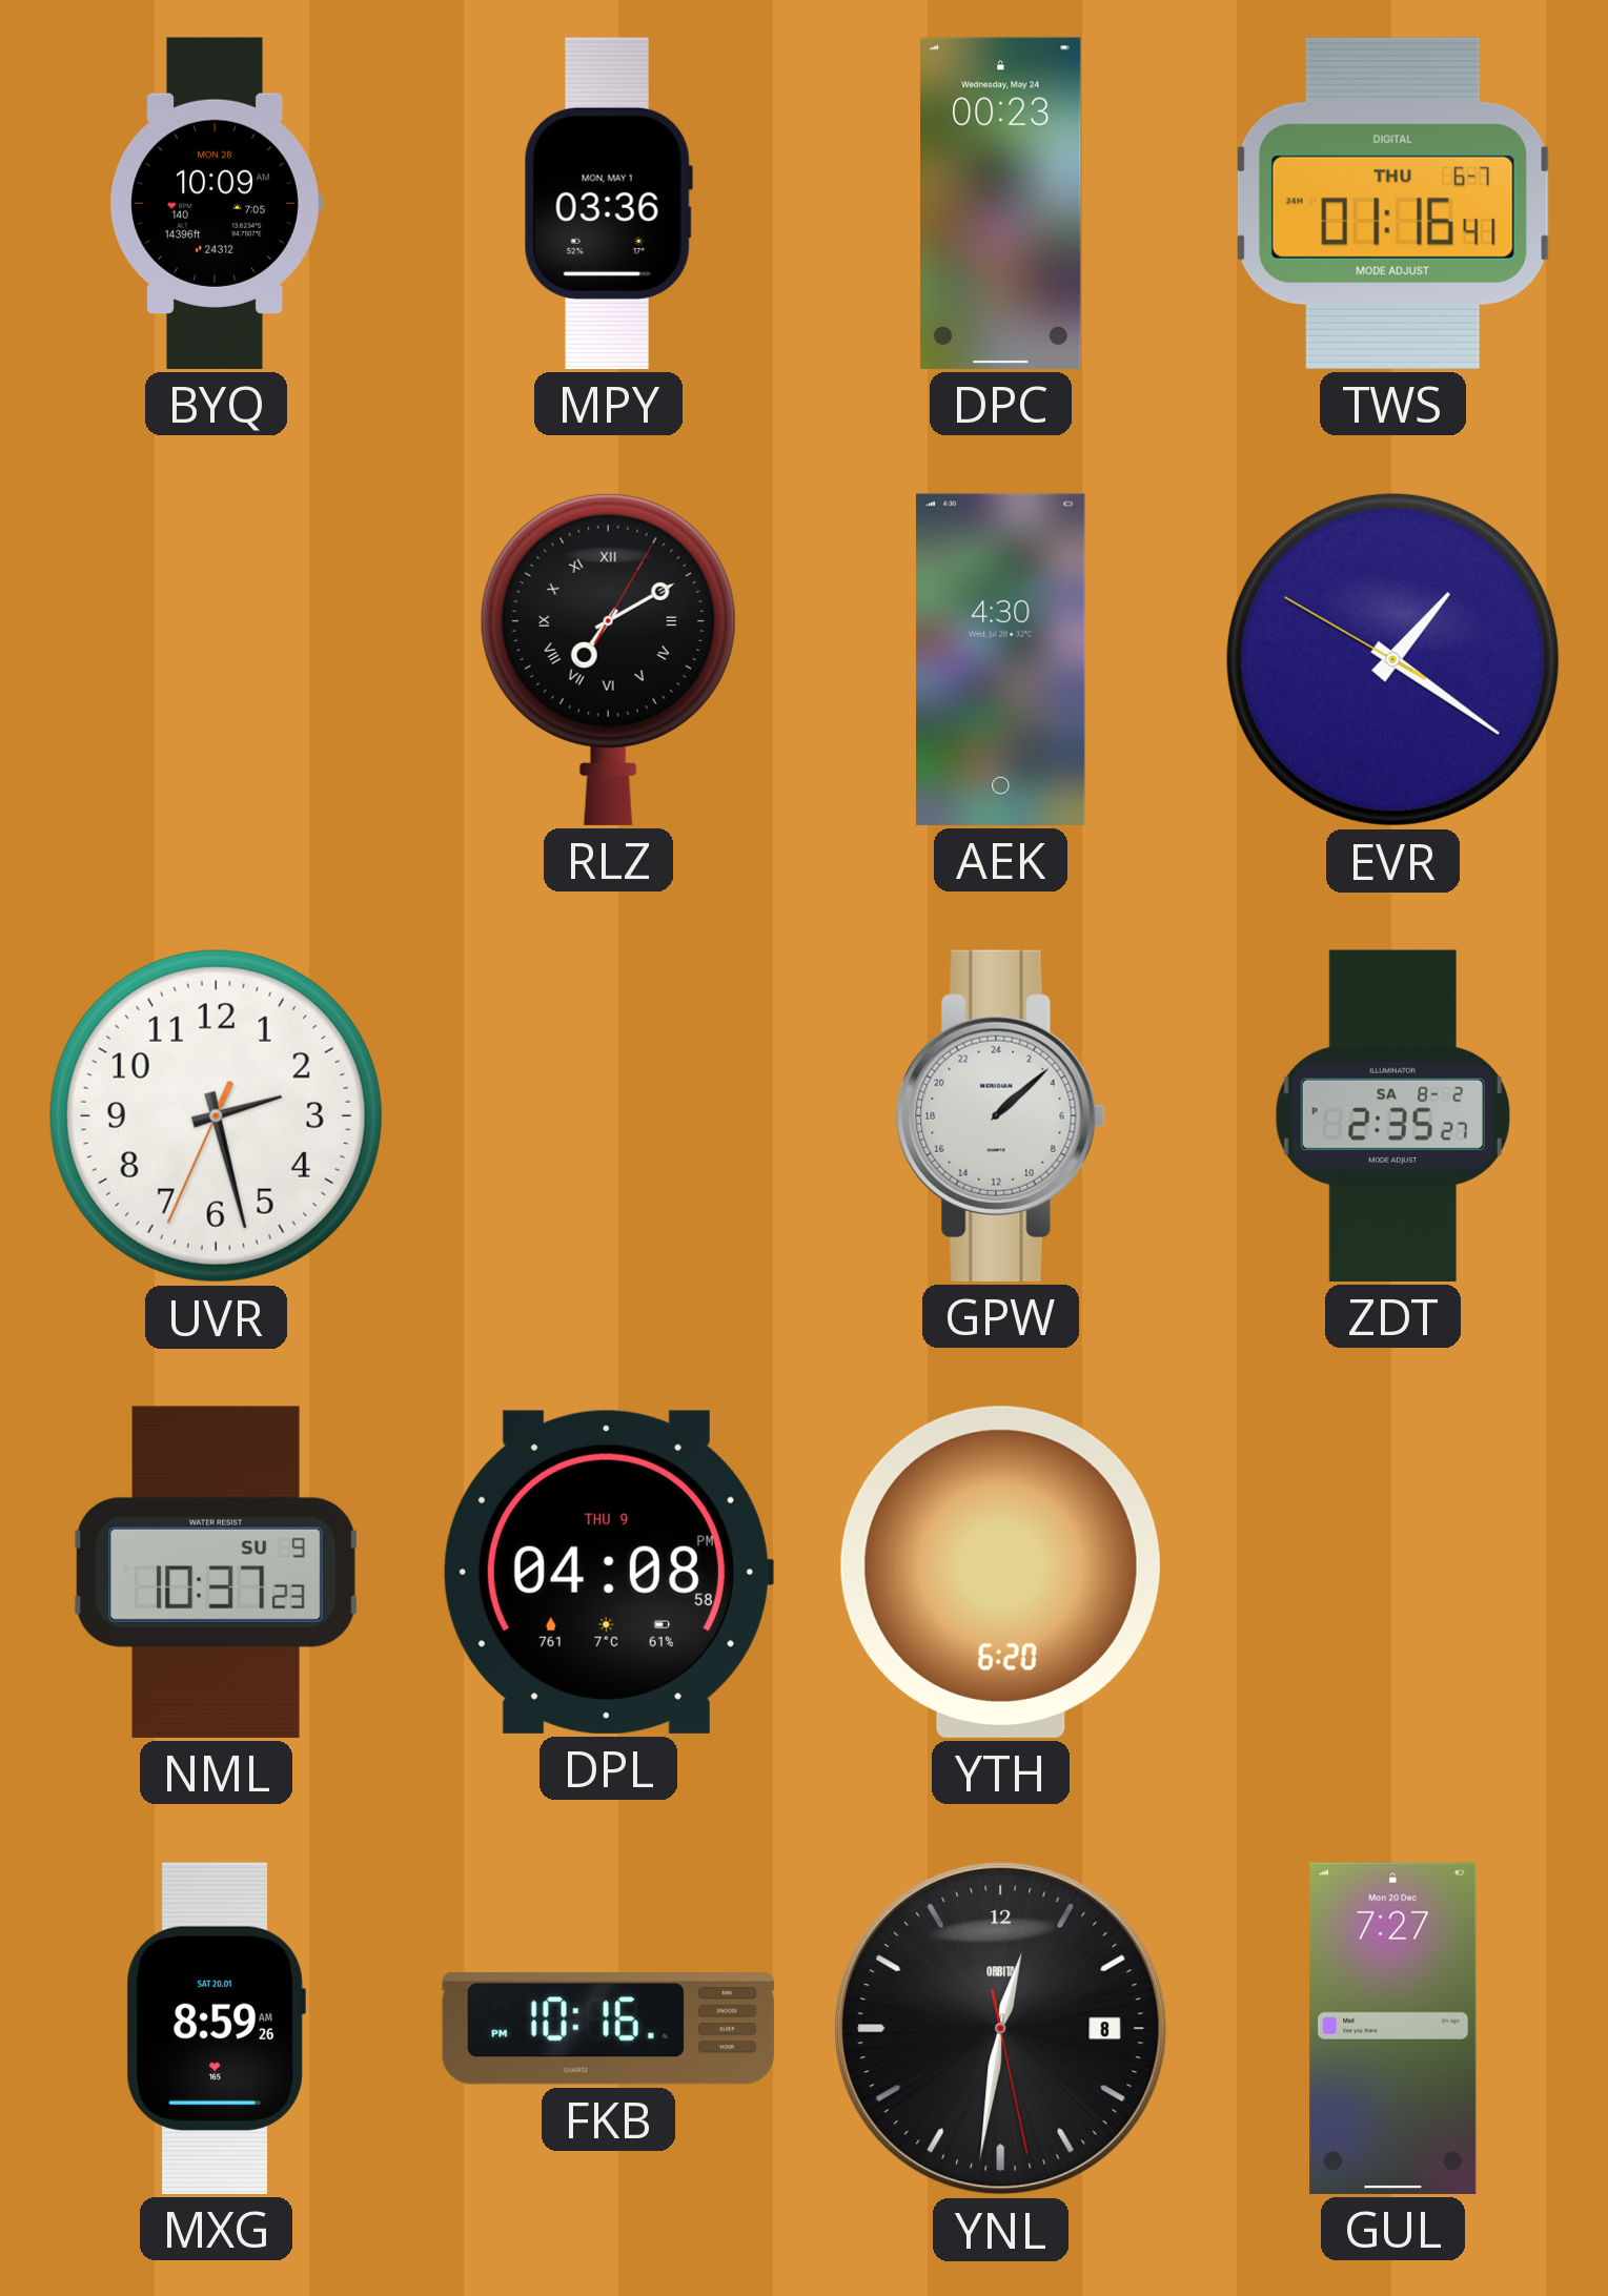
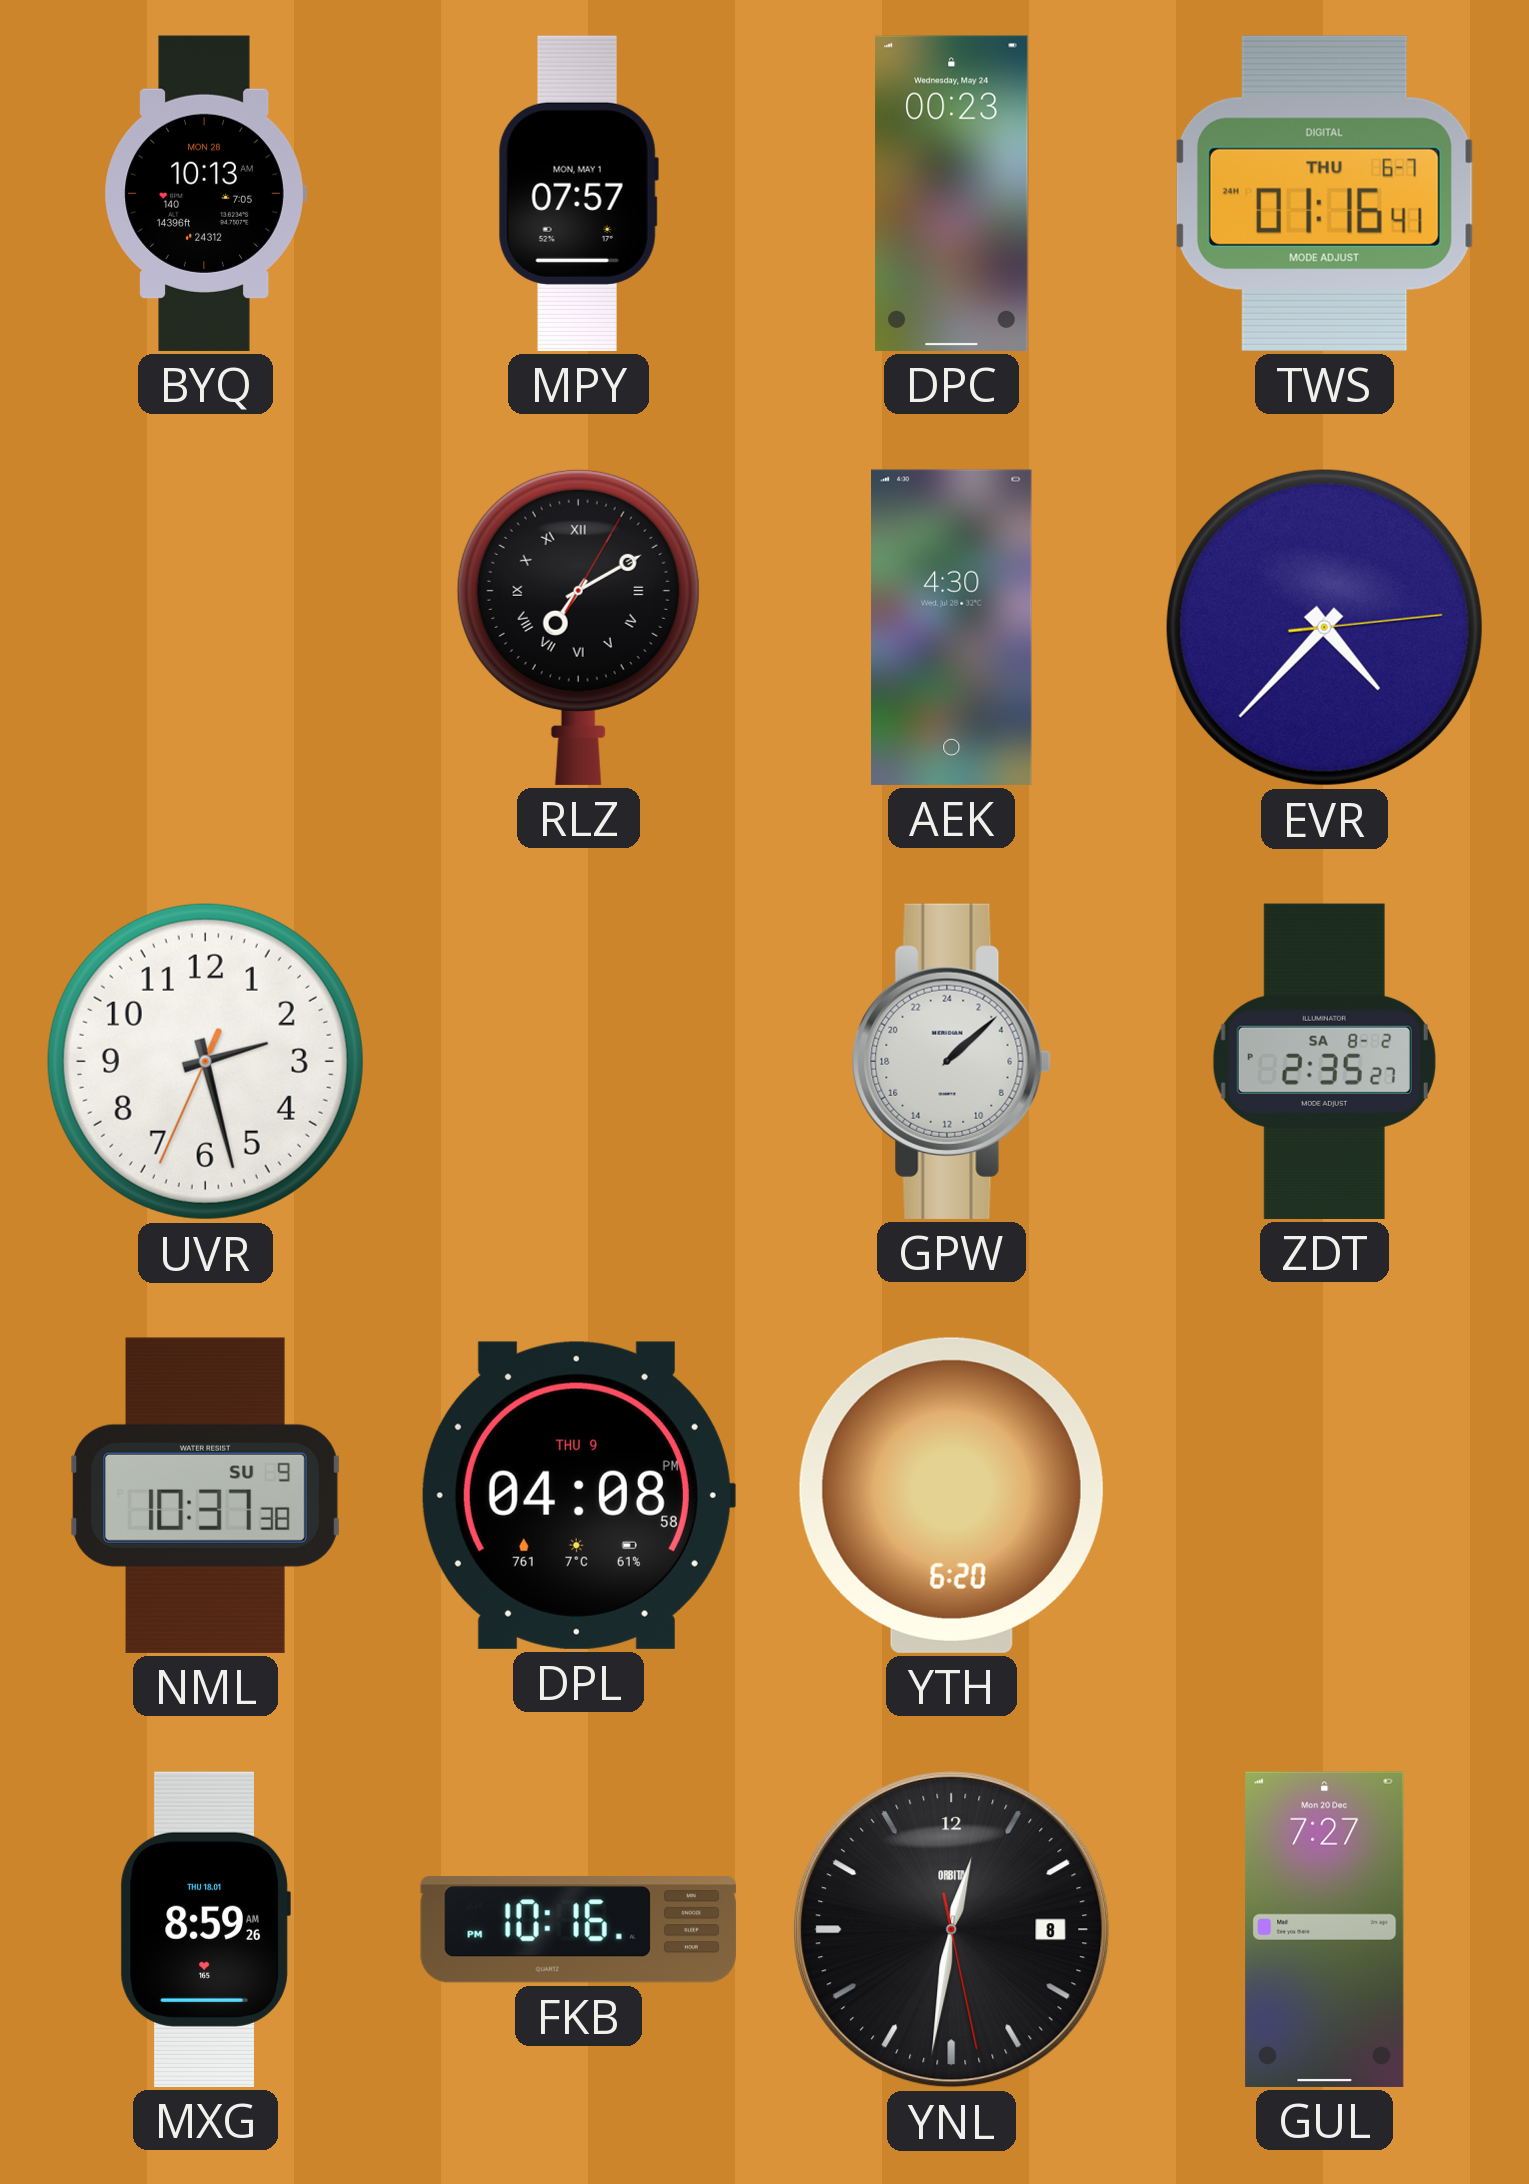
BYQ: 10:09 -> 10:13 (205, 193)
MPY: 03:36 -> 07:57 (578, 193)
EVR: 1:20 -> 4:37 (1324, 627)
NML: 10:37:23 -> 10:37:38 (205, 1495)
MXG date: SAT 20.01 -> THU 18.01 (205, 1929)
